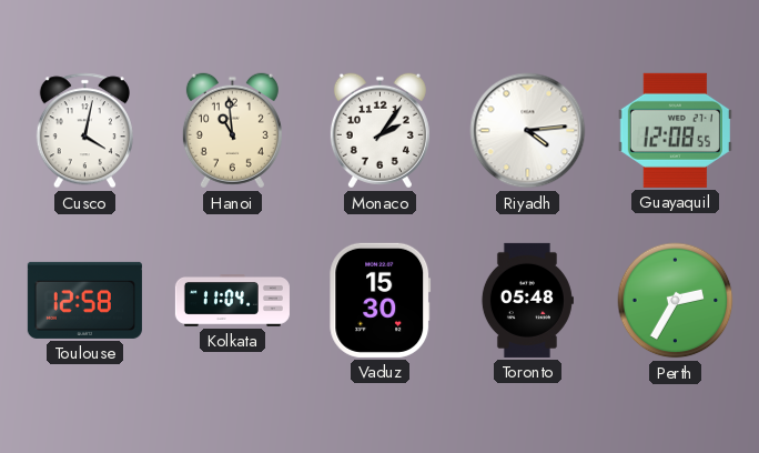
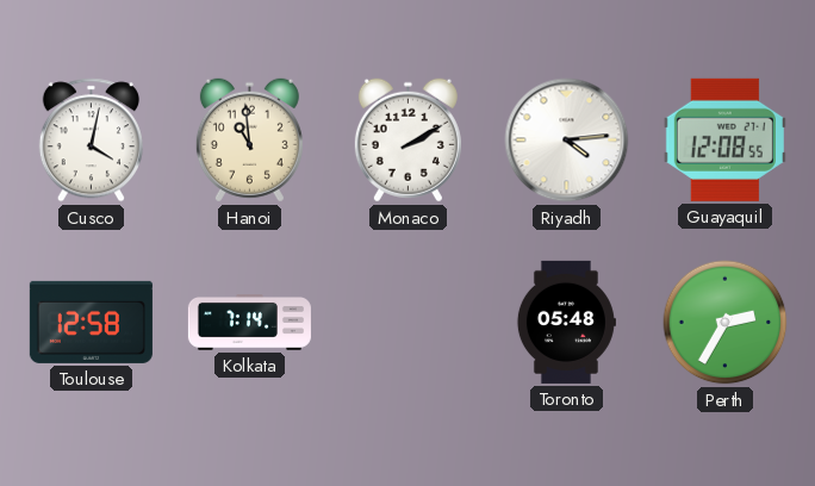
Monaco: 2:06 -> 2:10 (407, 141)
Kolkata: 11:04 -> 7:14 (249, 323)
Vaduz: 15:30 -> none (381, 300)
